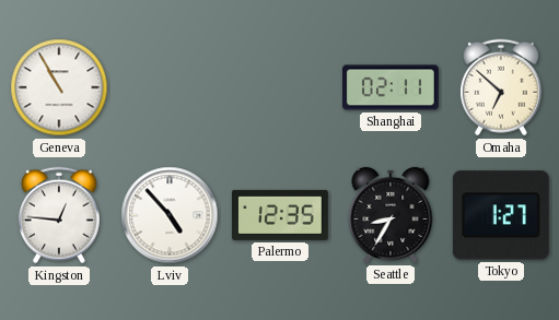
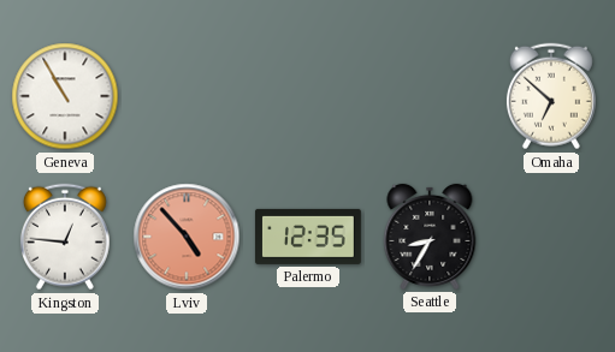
Shanghai: 02:11 -> none (391, 87)
Lviv dial: white -> salmon (187, 237)
Tokyo: 1:27 -> none (501, 215)
